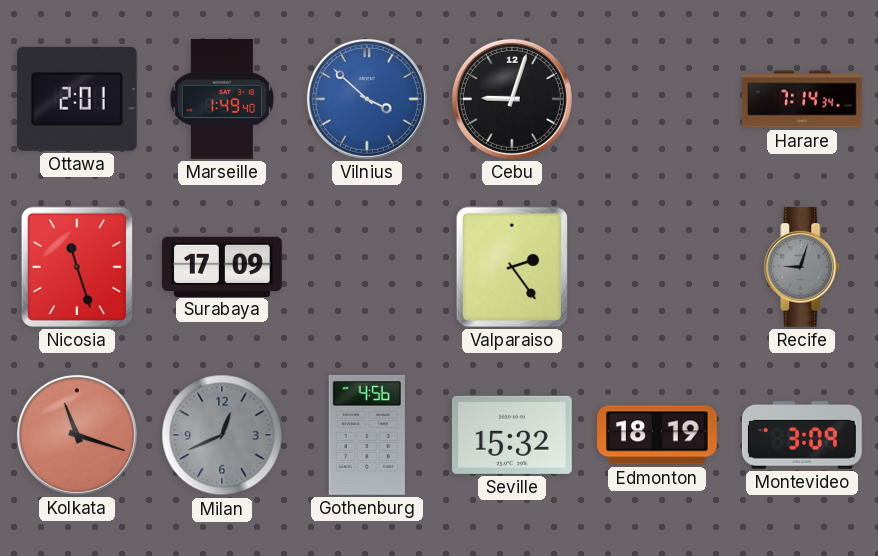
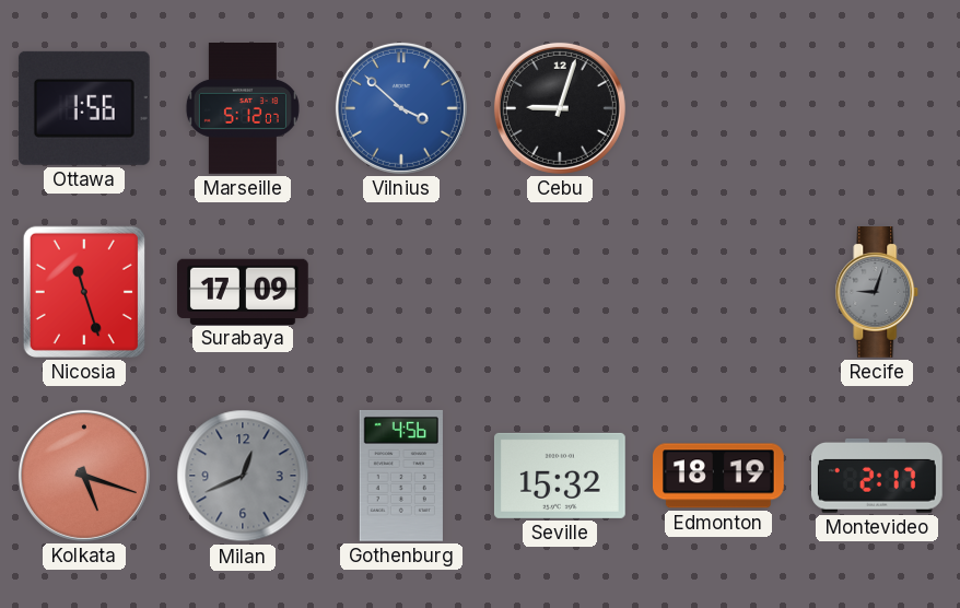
Ottawa: 2:01 -> 1:56 (84, 108)
Marseille: 1:49 -> 5:12 (243, 108)
Harare: 7:14 -> none (803, 99)
Valparaiso: 2:24 -> none (512, 267)
Kolkata: 11:18 -> 5:18 (84, 476)
Montevideo: 3:09 -> 2:17 (877, 477)
